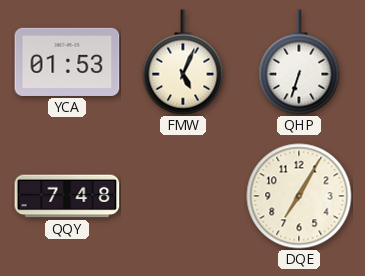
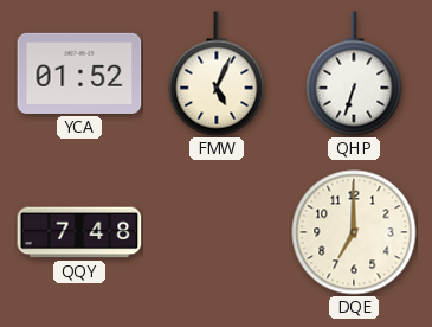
YCA: 01:53 -> 01:52 (79, 73)
DQE: 7:05 -> 7:00 (354, 232)
